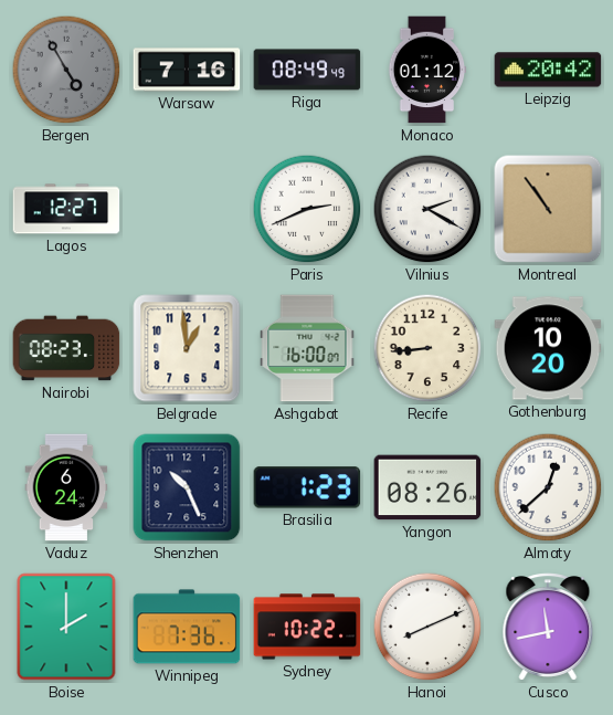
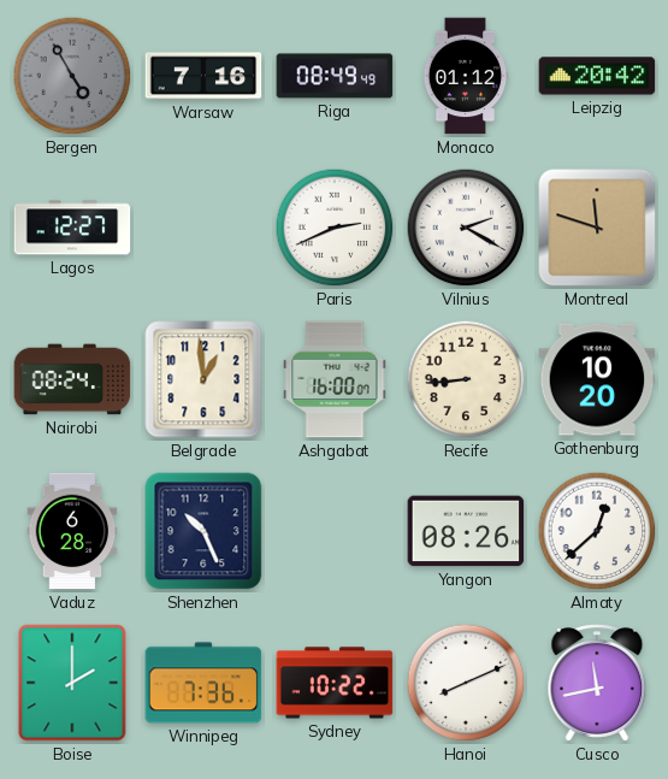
Montreal: 10:54 -> 11:48 (597, 228)
Nairobi: 08:23 -> 08:24 (72, 379)
Vaduz: 6:24 -> 6:28 (72, 531)
Brasilia: 1:23 -> none (307, 487)
